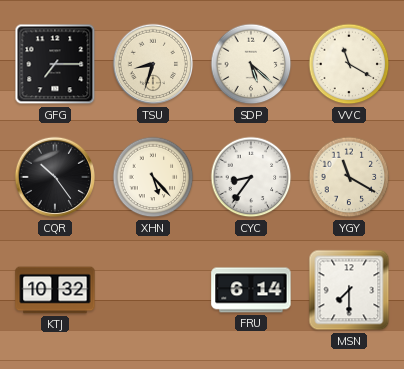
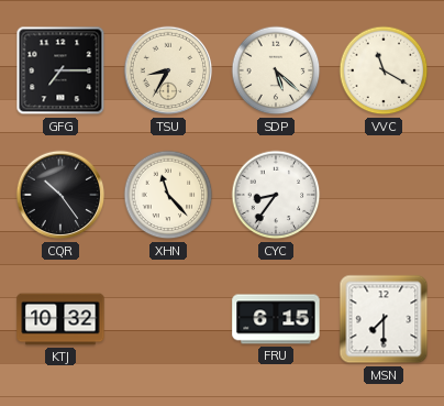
TSU: 8:33 -> 8:35 (168, 70)
XHN: 5:23 -> 11:23 (168, 195)
YGY: 11:20 -> none (349, 177)
FRU: 6:14 -> 6:15 (276, 319)
